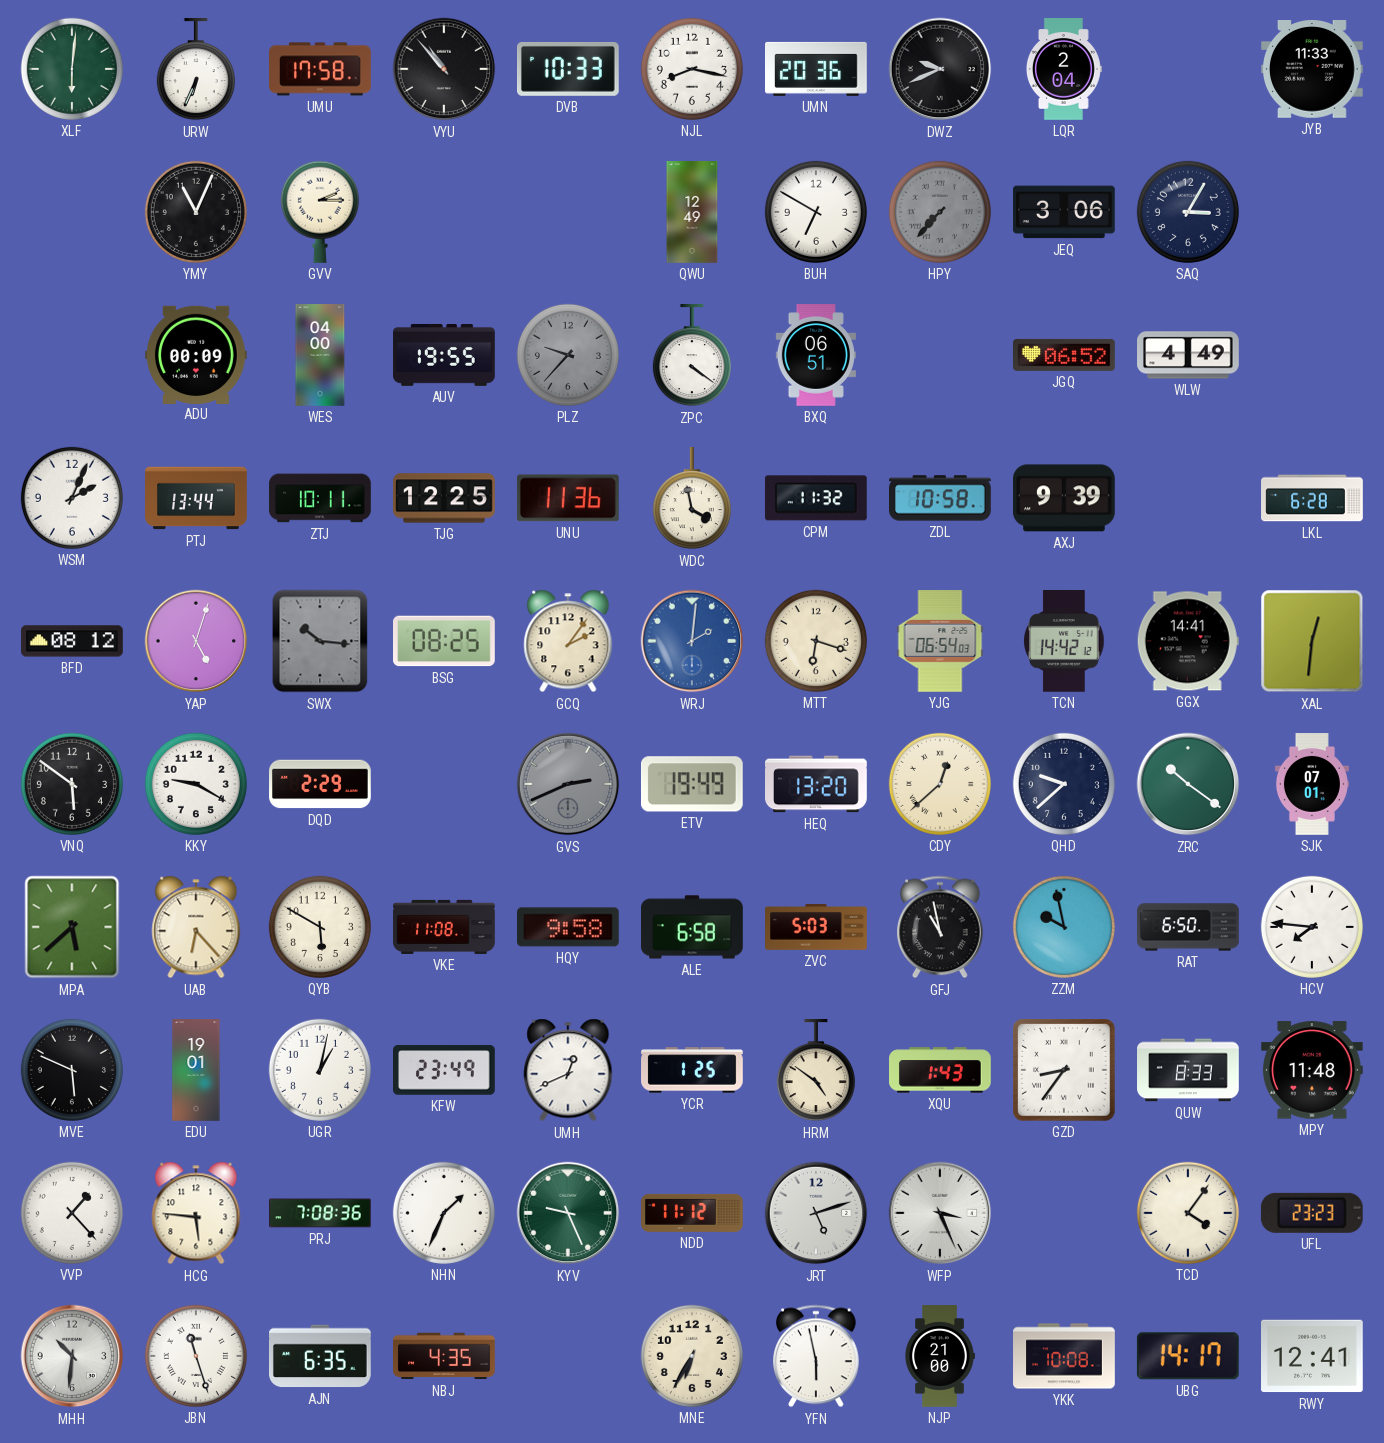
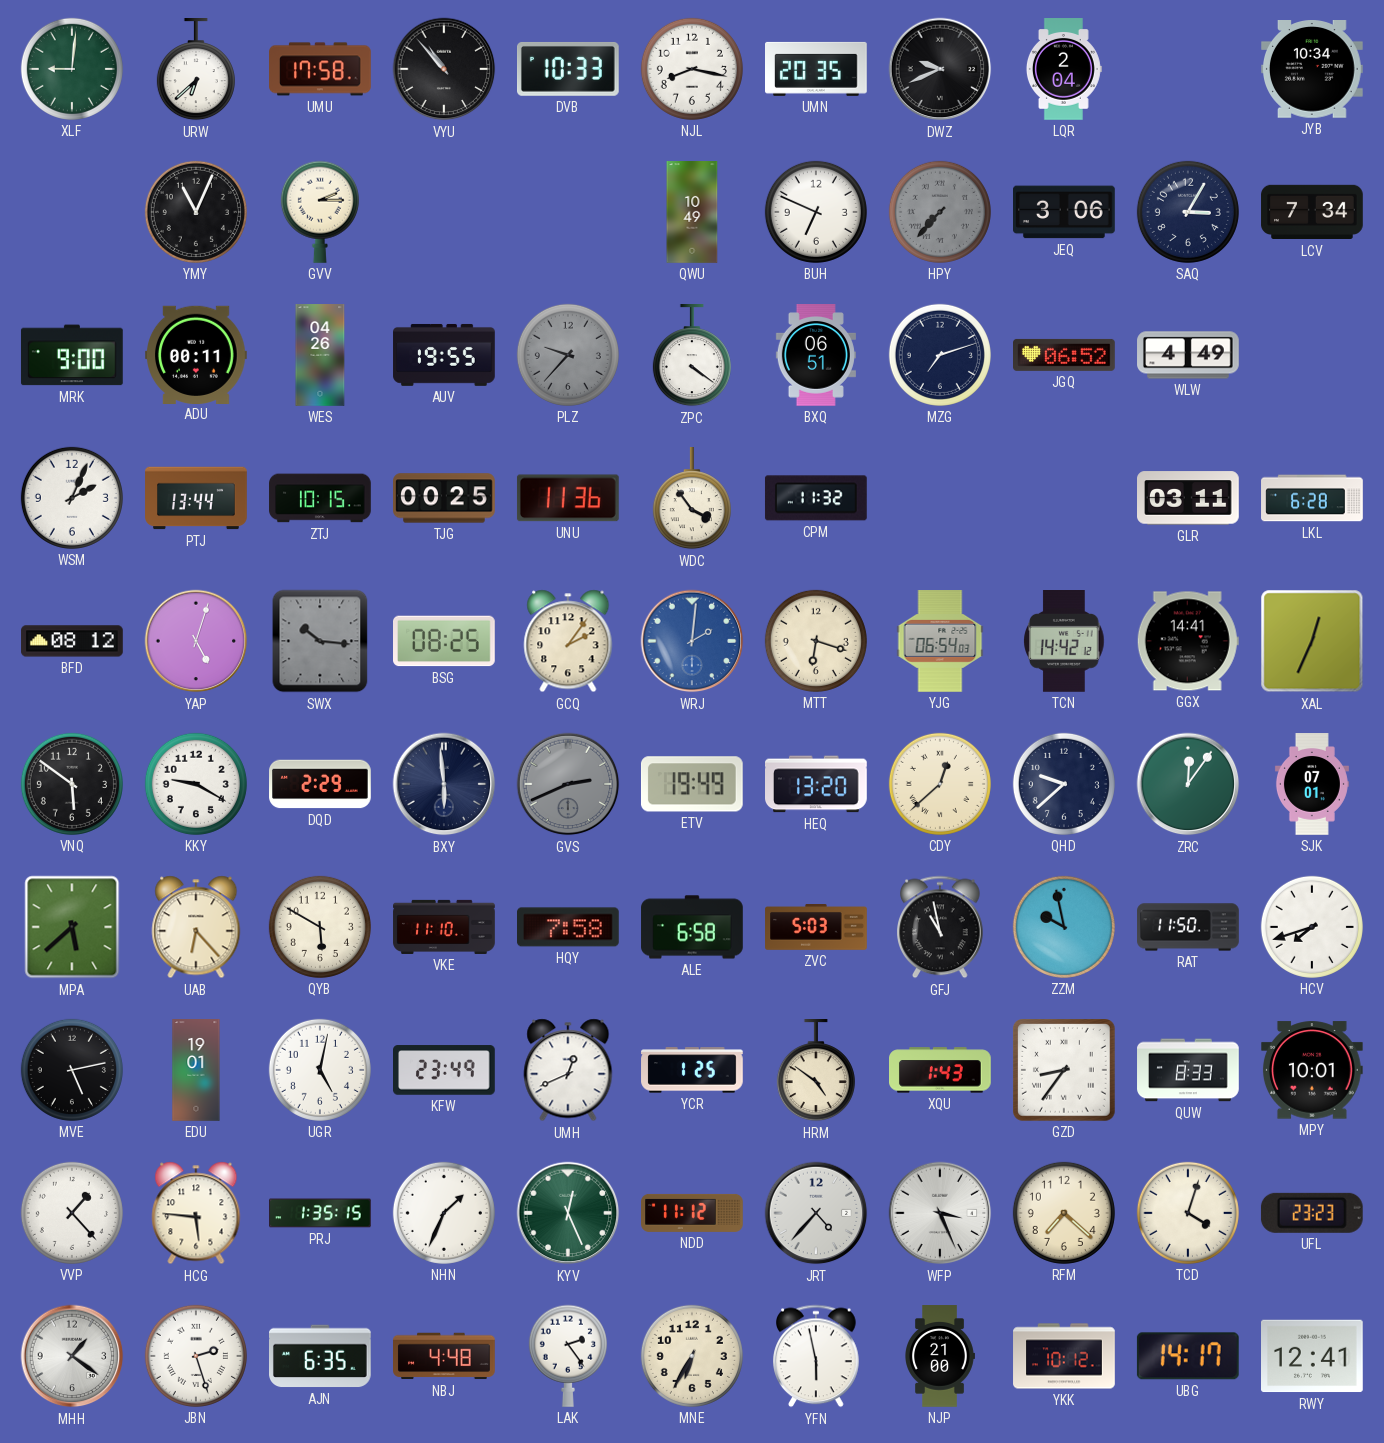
XLF: 6:01 -> 9:01 (72, 69)
URW: 6:34 -> 6:38 (196, 70)
UMN: 20:36 -> 20:35 (817, 69)
JYB: 11:33 -> 10:34 (1313, 70)
QWU: 12:49 -> 10:49 (692, 212)
BUH: 6:50 -> 6:49 (816, 212)
LCV: none -> 7:34 (1312, 212)
MRK: none -> 9:00 (72, 355)
ADU: 00:09 -> 00:11 (197, 354)
WES: 04:00 -> 04:26 (320, 355)
MZG: none -> 7:12 (940, 355)
ZTJ: 10:11 -> 10:15 (320, 498)
TJG: 12:25 -> 00:25 (444, 498)
WDC: 3:58 -> 3:54 (692, 499)
ZDL: 10:58 -> none (941, 498)
AXJ: 9:39 -> none (1065, 498)
GLR: none -> 03:11 (1189, 498)
XAL: 12:31 -> 12:34 (1312, 641)
BXY: none -> 5:59 (444, 784)
ZRC: 10:21 -> 12:06 (1188, 784)
VKE: 11:08 -> 11:10 (444, 927)
HQY: 9:58 -> 7:58 (569, 927)
RAT: 6:50 -> 11:50 (1188, 927)
HCV: 7:46 -> 7:42 (1312, 927)
MVE: 5:49 -> 5:13 (72, 1070)
UGR: 1:02 -> 5:02 (320, 1070)
MPY: 11:48 -> 10:01 (1313, 1070)
PRJ: 7:08 -> 1:35 (320, 1213)
KYV: 9:26 -> 12:26 (568, 1213)
JRT: 5:12 -> 4:37 (816, 1213)
RFM: none -> 7:22 (1064, 1213)
TCD: 4:06 -> 4:03 (1188, 1213)
MHH: 10:31 -> 1:21 (72, 1356)
JBN: 11:27 -> 2:27 (196, 1356)
NBJ: 4:35 -> 4:48 (444, 1356)
LAK: none -> 2:24 (568, 1356)
YKK: 10:08 -> 10:12 (1064, 1356)
